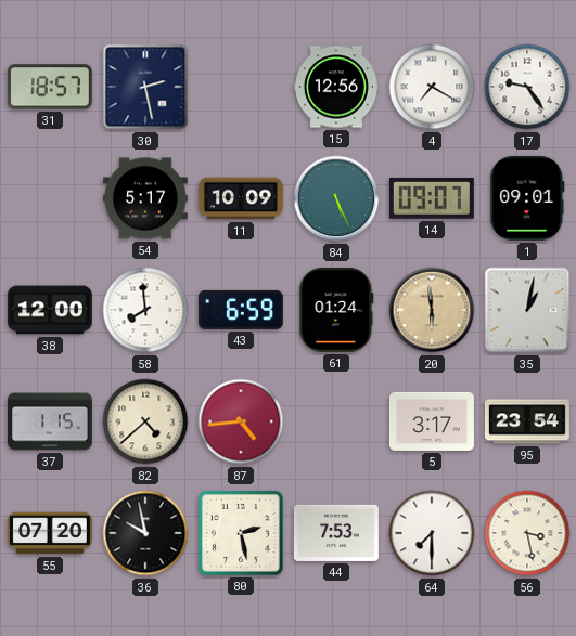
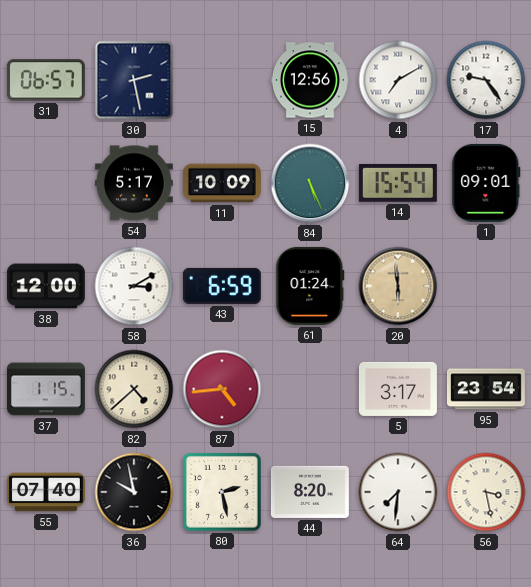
31: 18:57 -> 06:57 (46, 80)
4: 7:20 -> 7:10 (398, 80)
14: 09:07 -> 15:54 (398, 183)
58: 7:59 -> 3:10 (134, 286)
35: 1:02 -> none (527, 310)
55: 07:20 -> 07:40 (46, 492)
44: 7:53 -> 8:20 (310, 492)
64: 7:30 -> 7:31 (398, 492)
